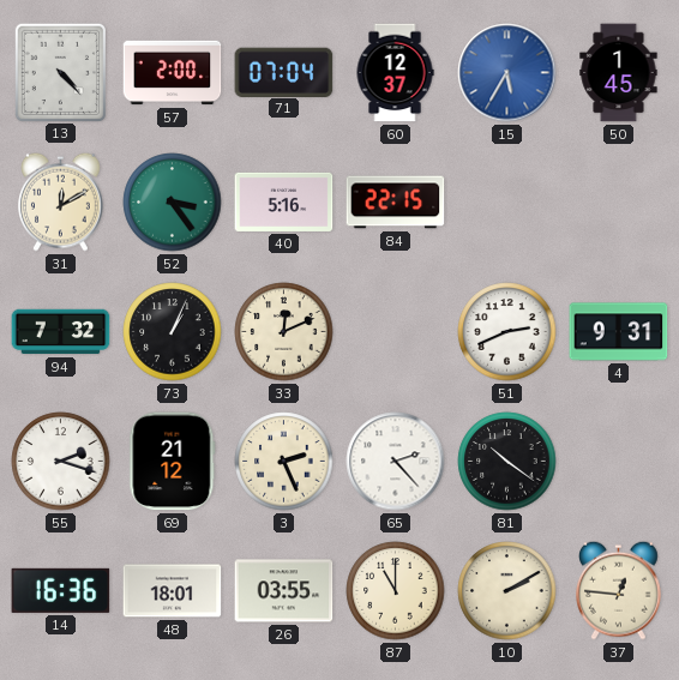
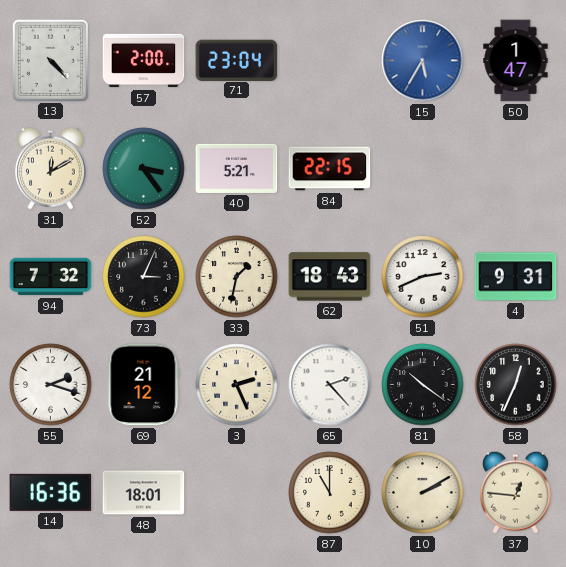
71: 07:04 -> 23:04 (237, 60)
60: 12:37 -> none (395, 73)
50: 1:45 -> 1:47 (516, 61)
40: 5:16 -> 5:21 (237, 168)
73: 1:04 -> 3:04 (144, 277)
33: 12:11 -> 1:32 (237, 277)
62: none -> 18:43 (330, 277)
58: none -> 12:34 (516, 385)
26: 03:55 -> none (284, 591)
